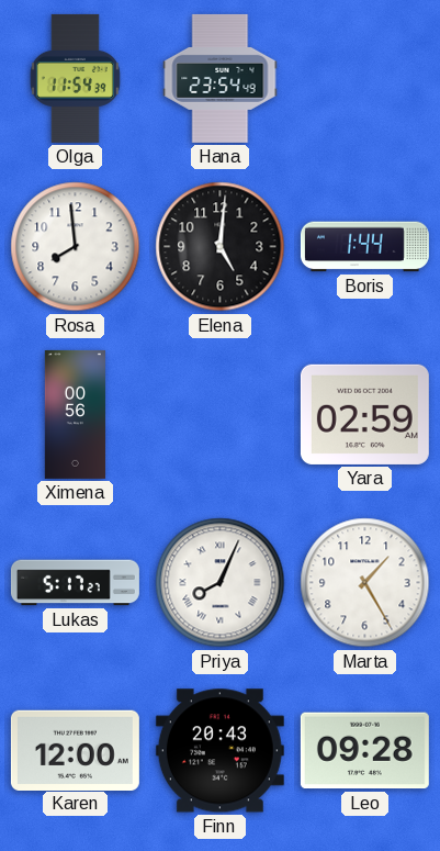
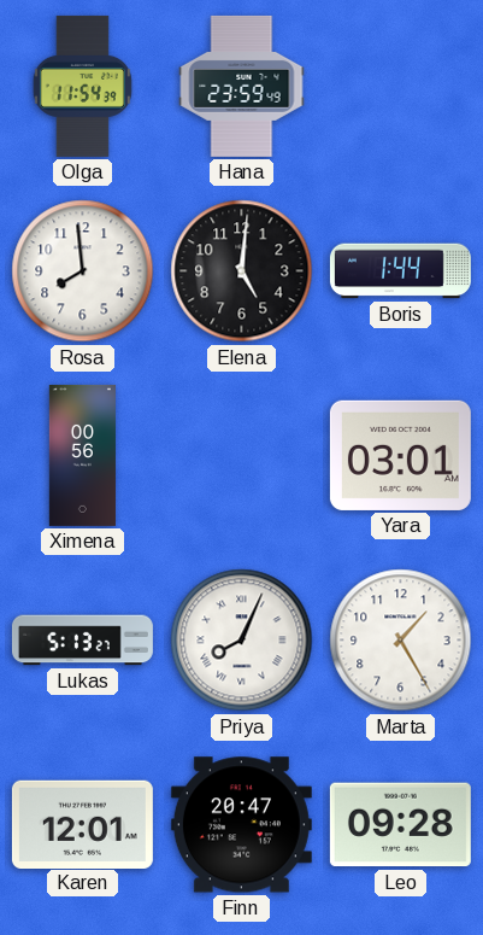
Hana: 23:54 -> 23:59 (242, 86)
Yara: 02:59 -> 03:01 (400, 455)
Lukas: 5:17 -> 5:13 (82, 641)
Karen: 12:00 -> 12:01 (82, 824)
Finn: 20:43 -> 20:47 (241, 825)
